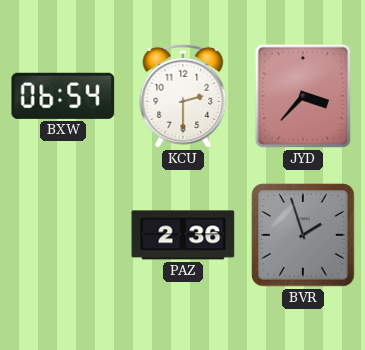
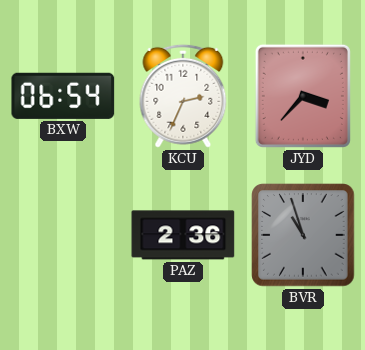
KCU: 2:30 -> 2:34 (183, 96)
BVR: 1:57 -> 10:57 (303, 235)
